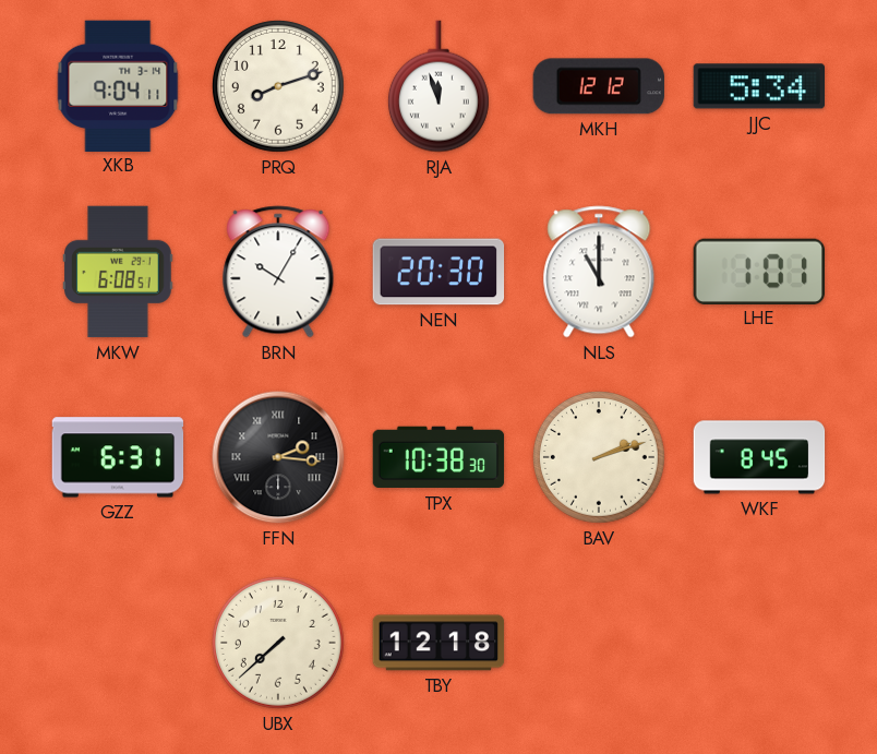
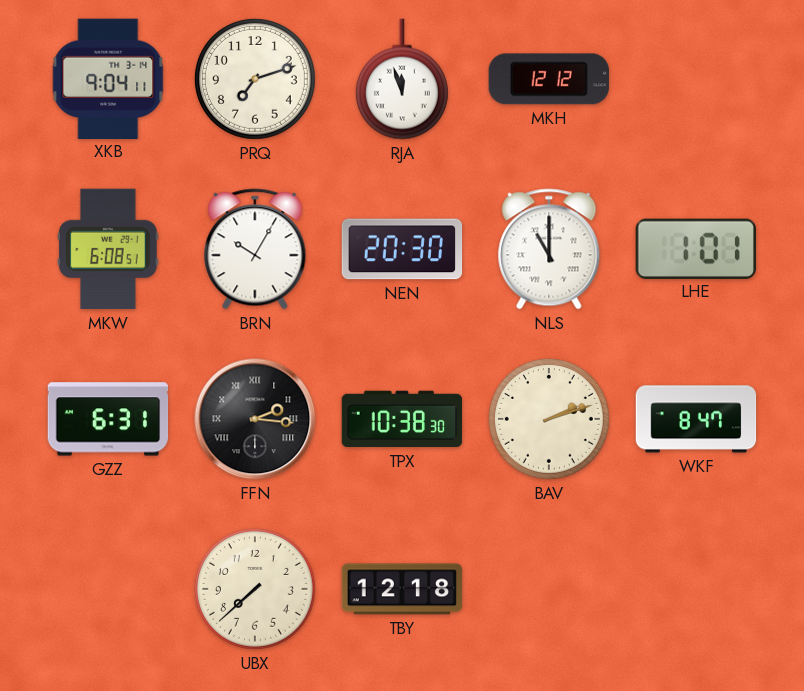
PRQ: 8:12 -> 7:12 (255, 79)
JJC: 5:34 -> none (758, 86)
WKF: 8:45 -> 8:47 (696, 419)
